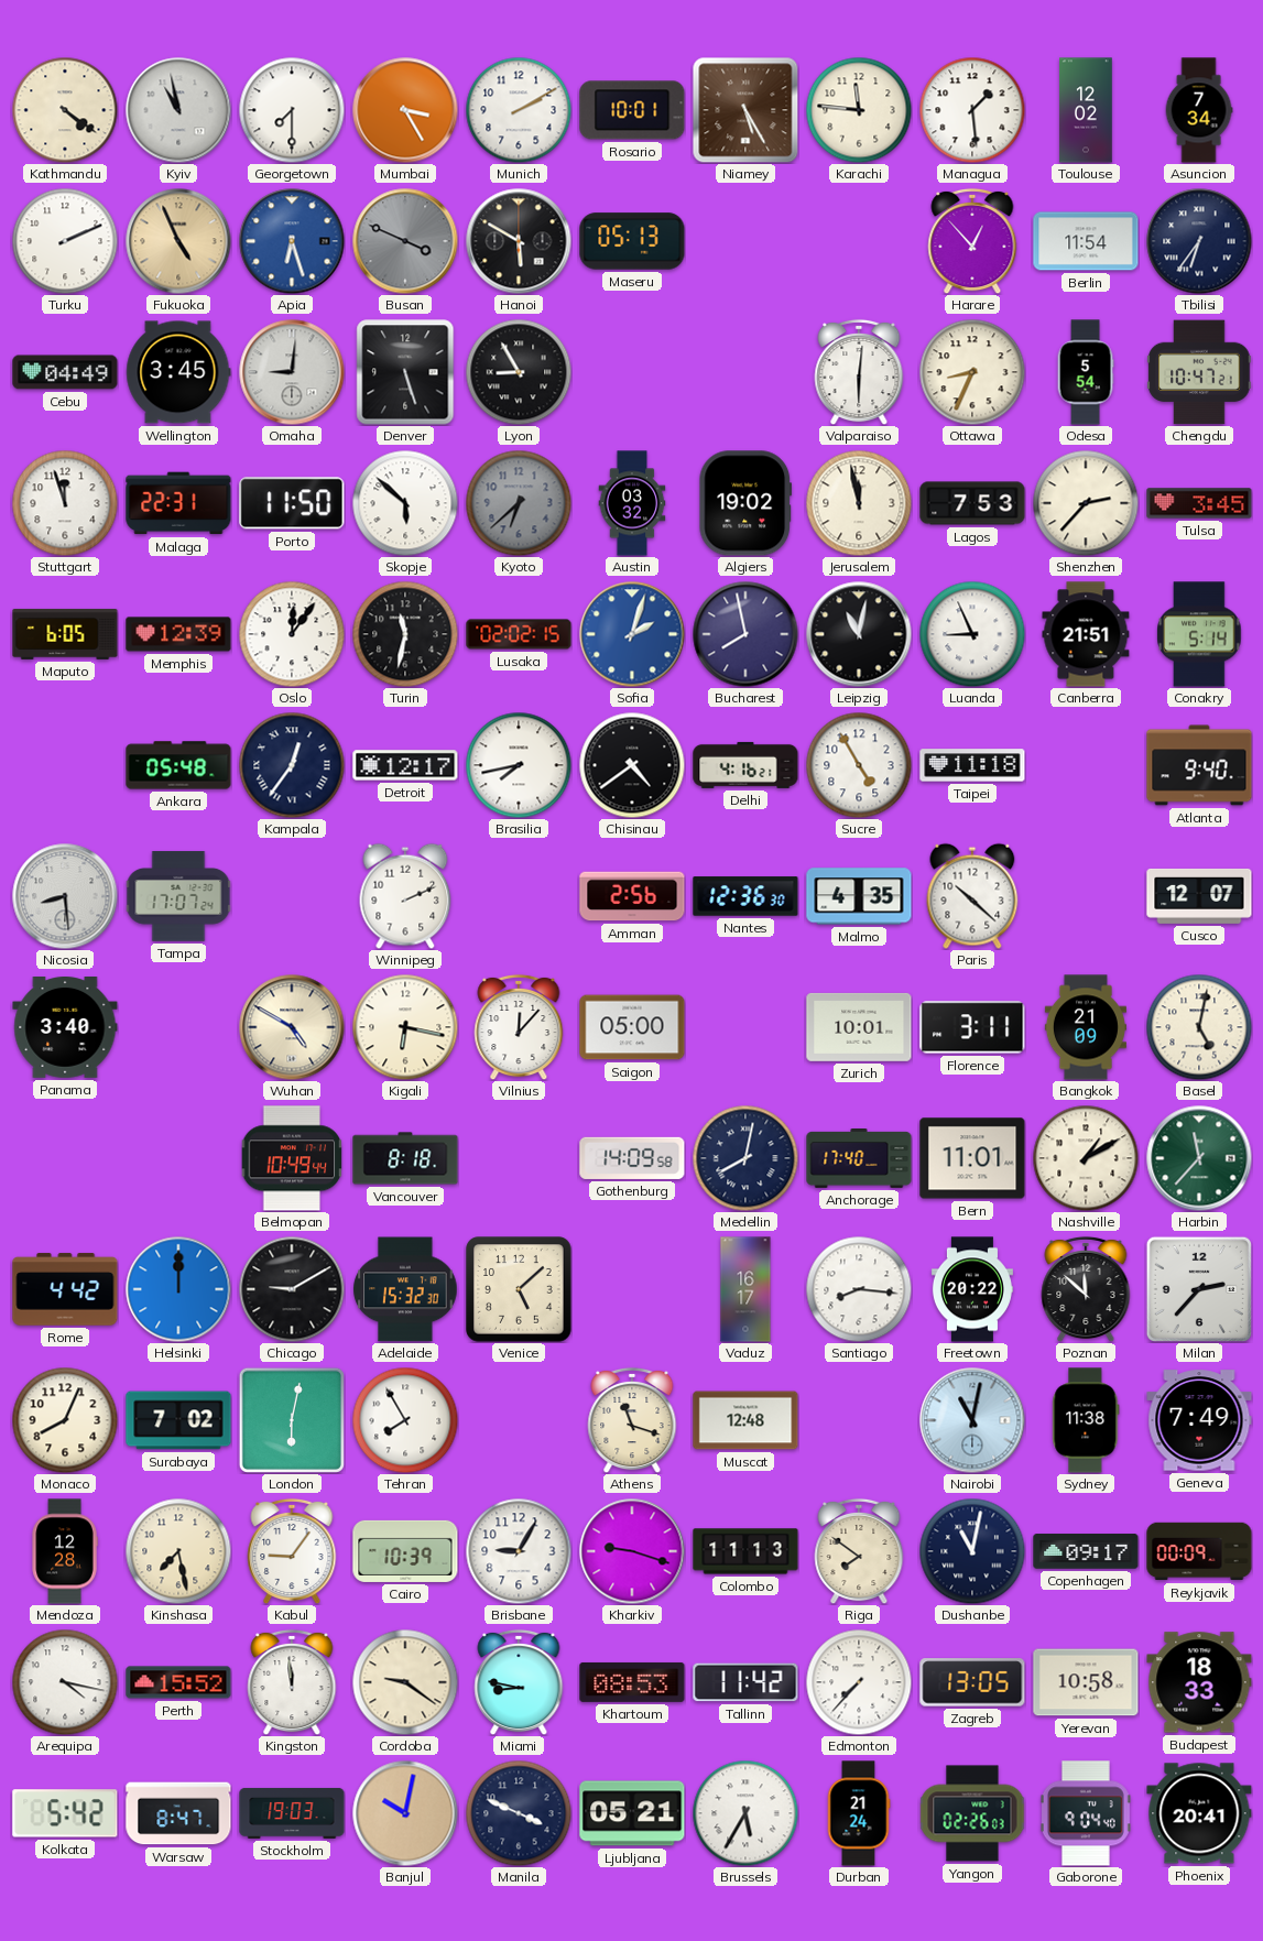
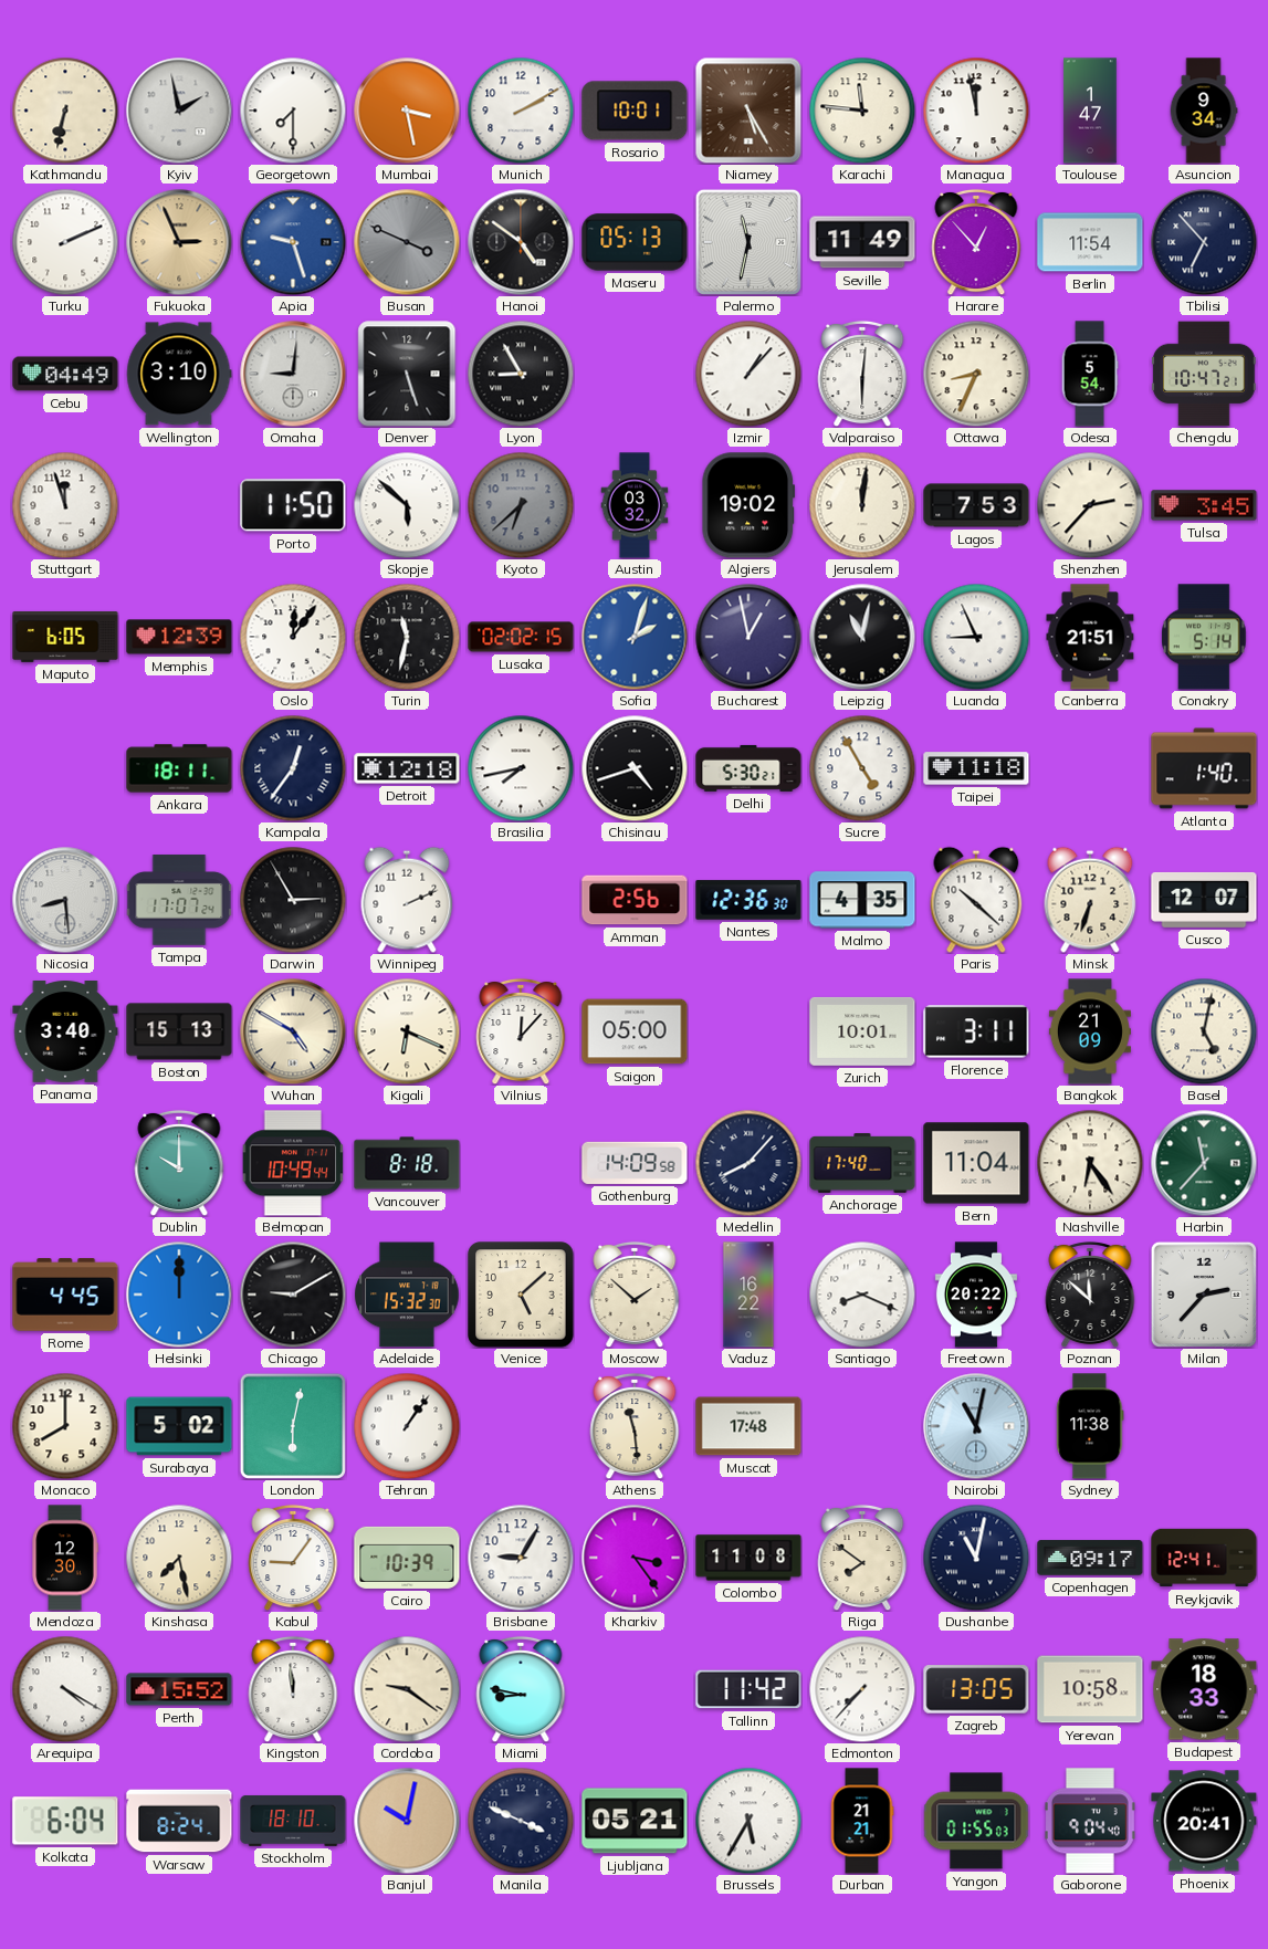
Kathmandu: 4:21 -> 6:32 (65, 111)
Kyiv: 10:58 -> 1:58 (179, 111)
Mumbai: 3:25 -> 3:28 (407, 111)
Managua: 1:29 -> 11:58 (976, 111)
Toulouse: 12:02 -> 1:47 (1090, 111)
Asuncion: 7:34 -> 9:34 (1204, 111)
Fukuoka: 4:56 -> 2:56 (179, 242)
Apia: 6:27 -> 9:27 (293, 242)
Hanoi: 5:50 -> 4:51 (521, 242)
Palermo: none -> 11:32 (748, 242)
Seville: none -> 11:49 (862, 242)
Tbilisi: 6:36 -> 6:53 (1204, 242)
Wellington: 3:45 -> 3:10 (179, 374)
Izmir: none -> 1:07 (748, 374)
Malaga: 22:31 -> none (178, 503)
Jerusalem: 11:58 -> 12:01 (862, 505)
Bucharest: 7:58 -> 12:58 (748, 637)
Ankara: 05:48 -> 18:11 (179, 768)
Detroit: 12:17 -> 12:18 (407, 768)
Chisinau: 4:39 -> 4:42 (635, 768)
Delhi: 4:16 -> 5:30 (748, 768)
Atlanta: 9:40 -> 1:40 (1204, 768)
Darwin: none -> 2:55 (293, 900)
Minsk: none -> 6:33 (1090, 900)
Boston: none -> 15:13 (179, 1031)
Kigali: 6:17 -> 6:19 (407, 1031)
Dublin: none -> 10:00 (179, 1163)
Medellin: 8:02 -> 8:07 (748, 1163)
Bern: 11:01 -> 11:04 (976, 1163)
Nashville: 1:10 -> 6:24 (1090, 1163)
Rome: 4:42 -> 4:45 (65, 1295)
Moscow: none -> 1:52 (635, 1295)
Vaduz: 16:17 -> 16:22 (748, 1295)
Santiago: 8:16 -> 8:19 (862, 1295)
Monaco: 8:04 -> 8:00 (65, 1426)
Surabaya: 7:02 -> 5:02 (179, 1426)
Tehran: 7:55 -> 1:06 (407, 1426)
Athens: 11:18 -> 11:29 (635, 1426)
Muscat: 12:48 -> 17:48 (748, 1426)
Geneva: 7:49 -> none (1199, 1420)
Mendoza: 12:28 -> 12:30 (65, 1558)
Kharkiv: 9:18 -> 3:24 (635, 1558)
Colombo: 11:13 -> 11:08 (748, 1558)
Reykjavik: 00:09 -> 12:41 (1204, 1558)
Arequipa: 4:17 -> 4:20 (65, 1689)
Khartoum: 08:53 -> none (632, 1682)
Kolkata: 5:42 -> 6:04 (65, 1821)
Warsaw: 8:47 -> 8:24 (179, 1821)
Stockholm: 19:03 -> 18:10 (293, 1821)
Durban: 21:24 -> 21:21 (862, 1821)
Yangon: 02:26 -> 01:55 (976, 1821)
